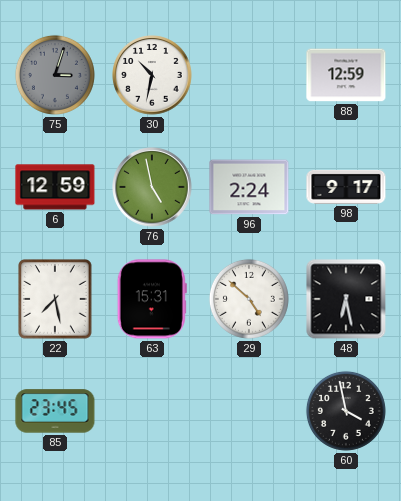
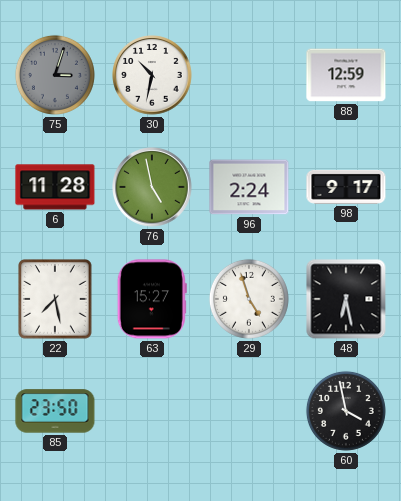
6: 12:59 -> 11:28 (55, 187)
63: 15:31 -> 15:27 (152, 299)
29: 4:52 -> 4:57 (249, 299)
85: 23:45 -> 23:50 (55, 411)
